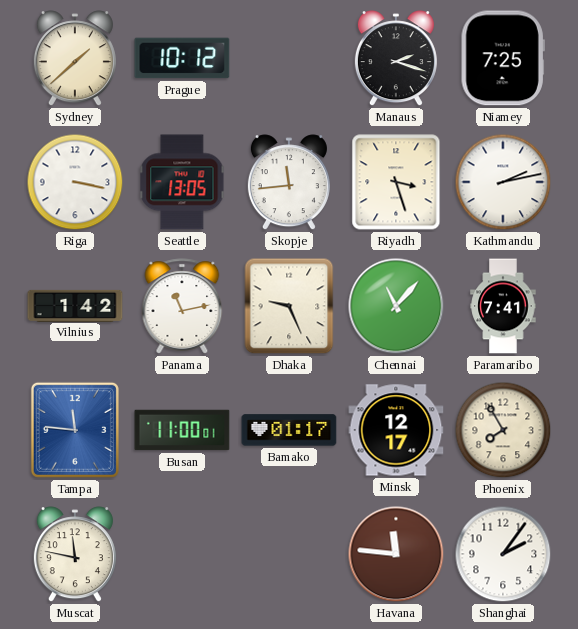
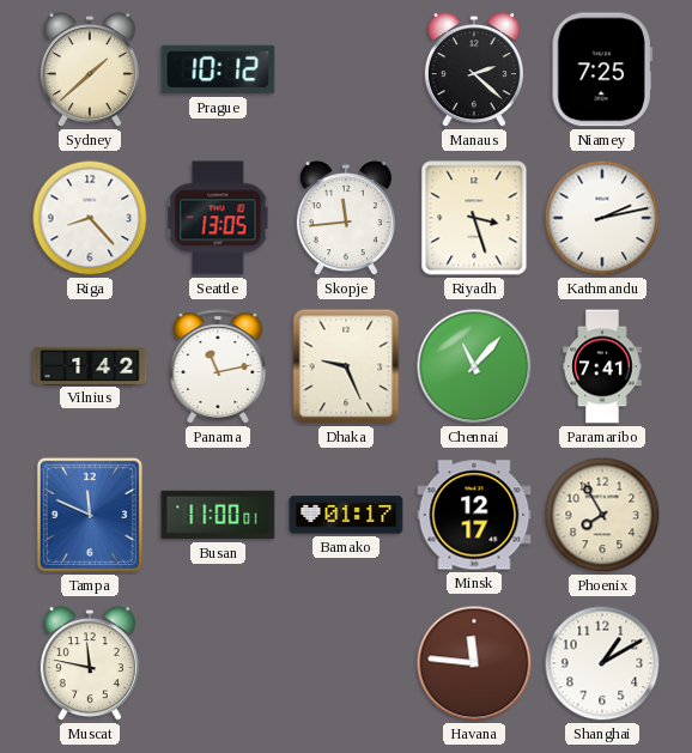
Manaus: 2:18 -> 2:22 (474, 71)
Riga: 3:17 -> 8:23 (90, 218)
Tampa: 11:46 -> 11:49 (90, 515)
Shanghai: 2:06 -> 1:10 (602, 663)
